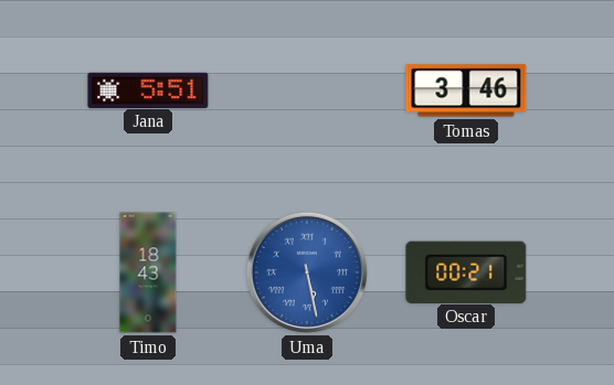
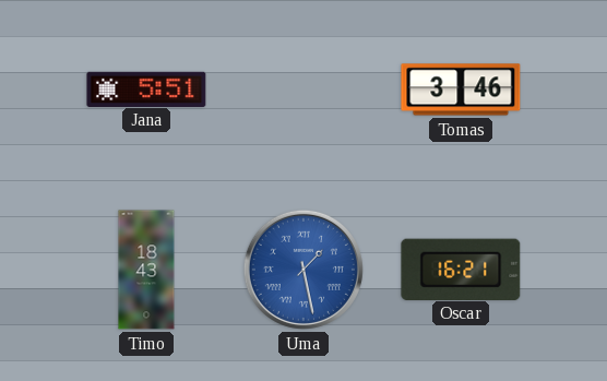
Uma: 5:28 -> 1:28 (303, 270)
Oscar: 00:21 -> 16:21 (461, 269)
